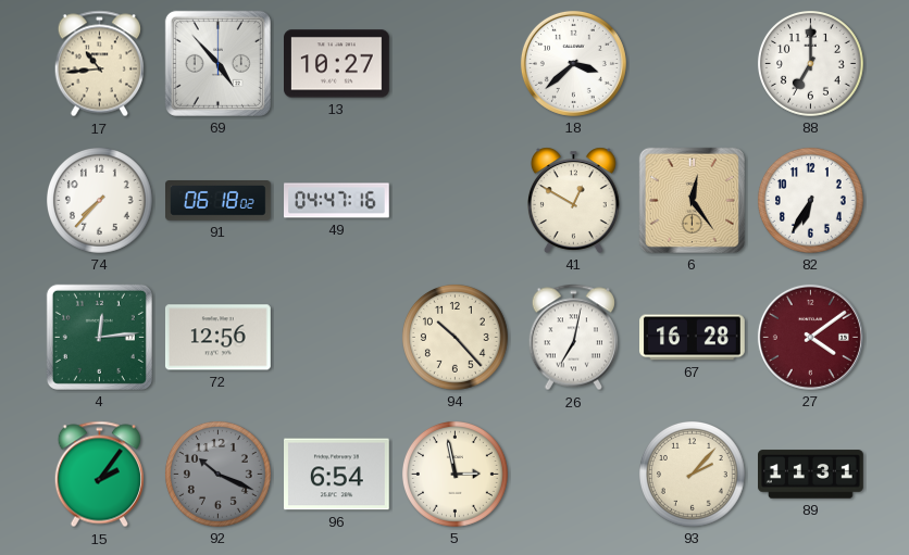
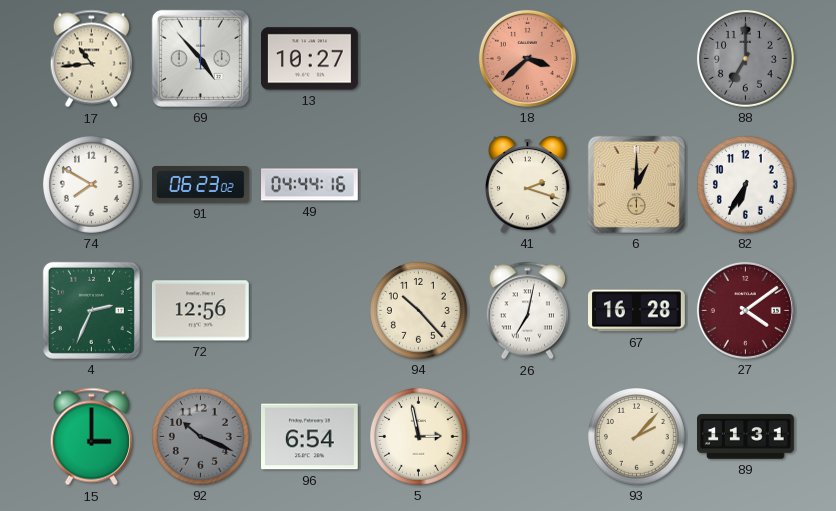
18 dial: white -> salmon (527, 58)
88 dial: white -> grey (745, 58)
74: 7:37 -> 7:50 (91, 184)
91: 06:18 -> 06:23 (201, 185)
49: 04:47 -> 04:44 (310, 185)
41: 12:50 -> 2:18 (527, 184)
6: 12:24 -> 1:00 (636, 184)
4: 12:14 -> 2:34 (91, 310)
15: 2:06 -> 3:00 (91, 437)
